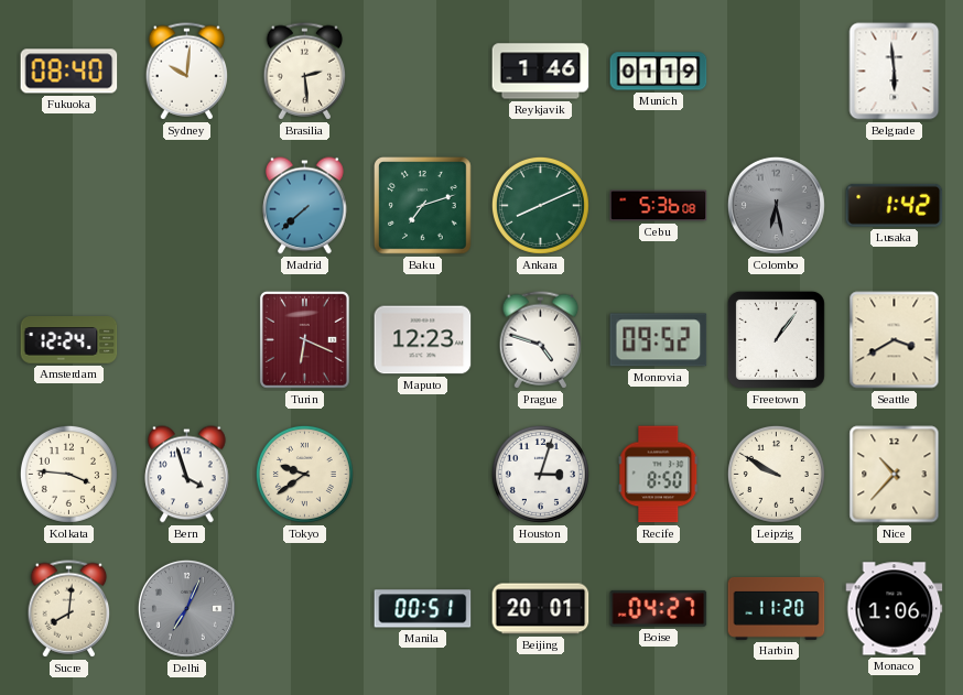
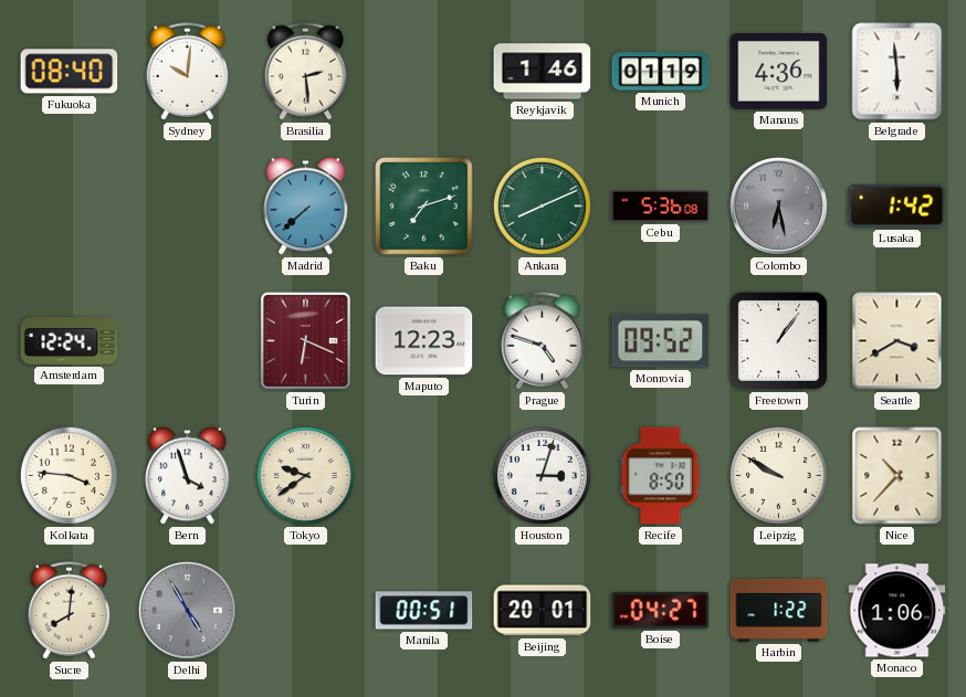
Manaus: none -> 4:36 (779, 72)
Delhi: 7:04 -> 4:55 (187, 610)
Harbin: 11:20 -> 1:22 (779, 610)
